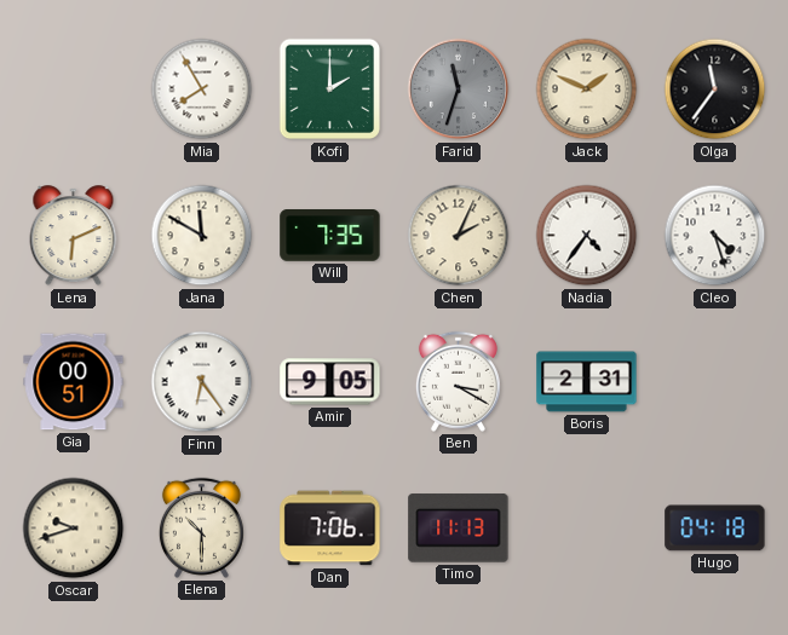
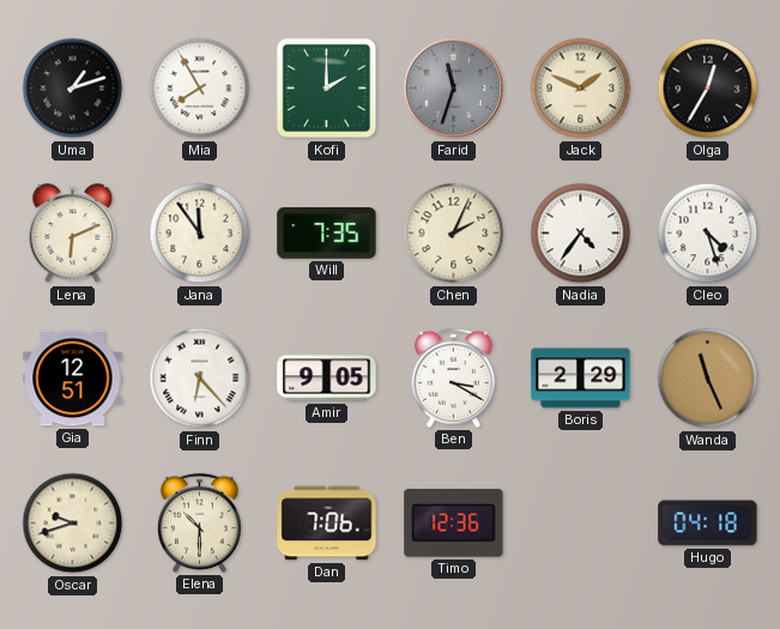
Uma: none -> 1:12 (73, 89)
Olga: 11:36 -> 12:35 (708, 89)
Jana: 11:50 -> 11:54 (200, 234)
Gia: 00:51 -> 12:51 (73, 379)
Finn: 6:24 -> 6:23 (200, 379)
Boris: 2:31 -> 2:29 (581, 379)
Wanda: none -> 11:26 (708, 379)
Timo: 11:13 -> 12:36 (454, 524)
